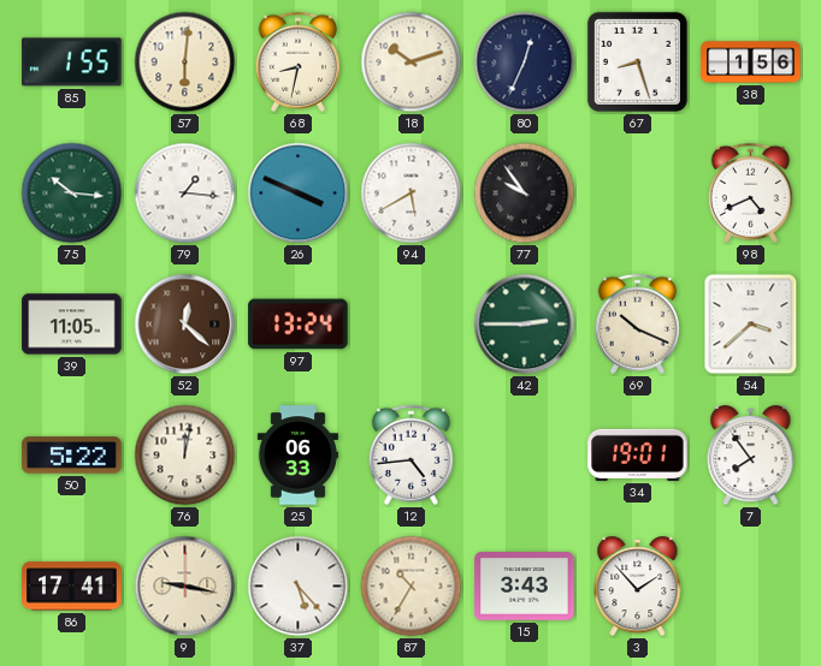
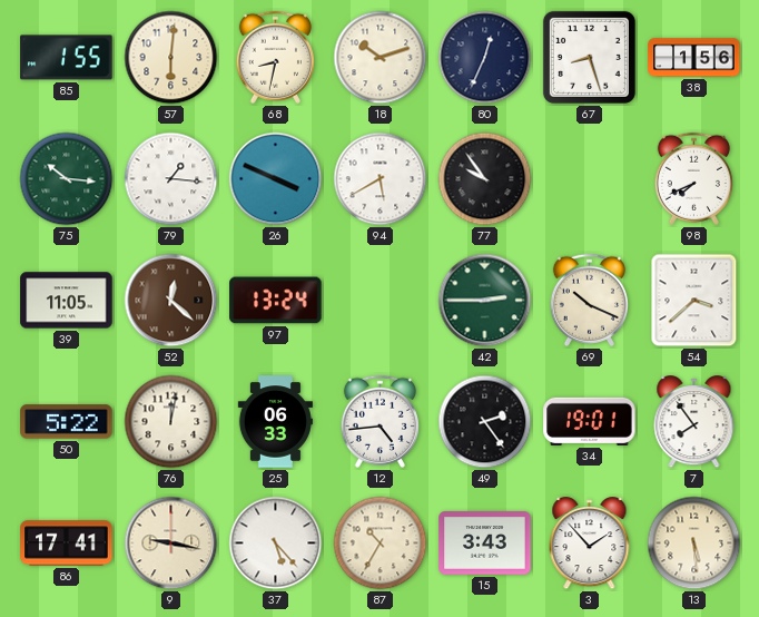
98: 4:41 -> 7:41 (693, 178)
49: none -> 2:24 (485, 422)
13: none -> 5:29 (694, 543)
